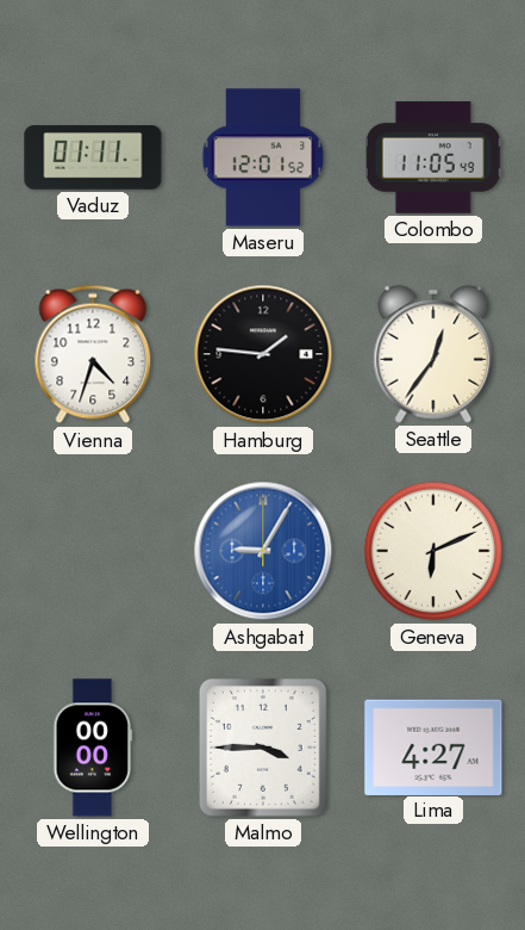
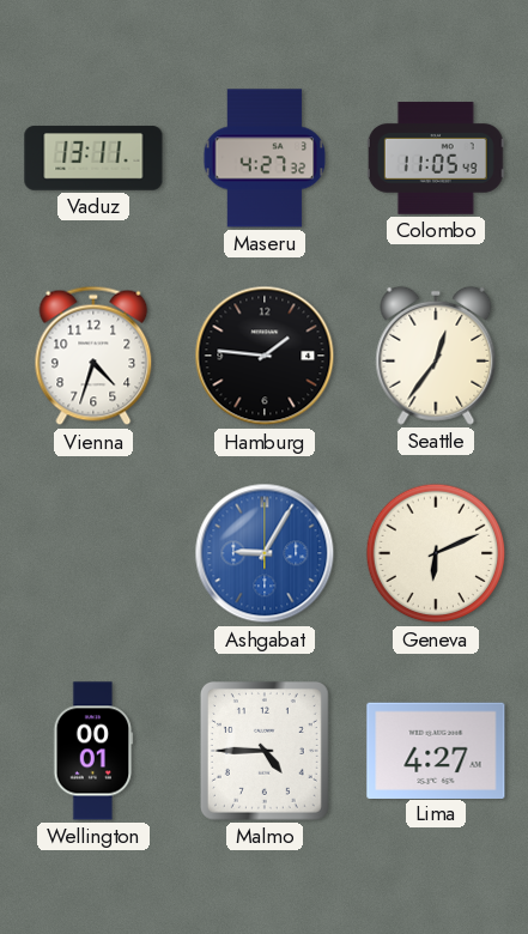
Vaduz: 01:11 -> 13:11 (93, 158)
Maseru: 12:01 -> 4:27 (265, 158)
Wellington: 00:00 -> 00:01 (93, 751)
Malmo: 3:45 -> 4:45 (265, 751)
